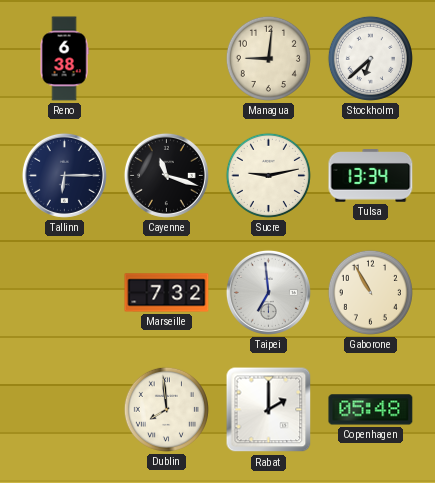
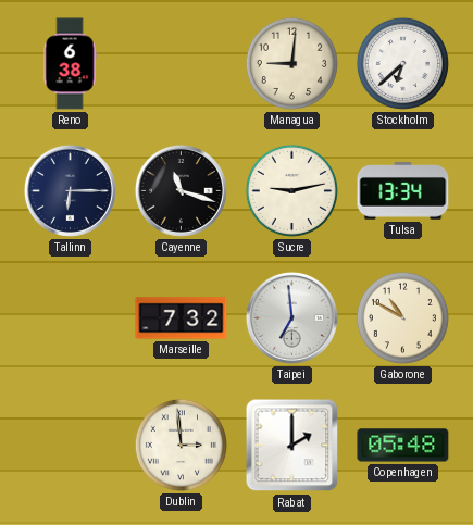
Gaborone: 10:55 -> 10:50 (402, 317)
Dublin: 7:59 -> 2:59 (181, 445)
